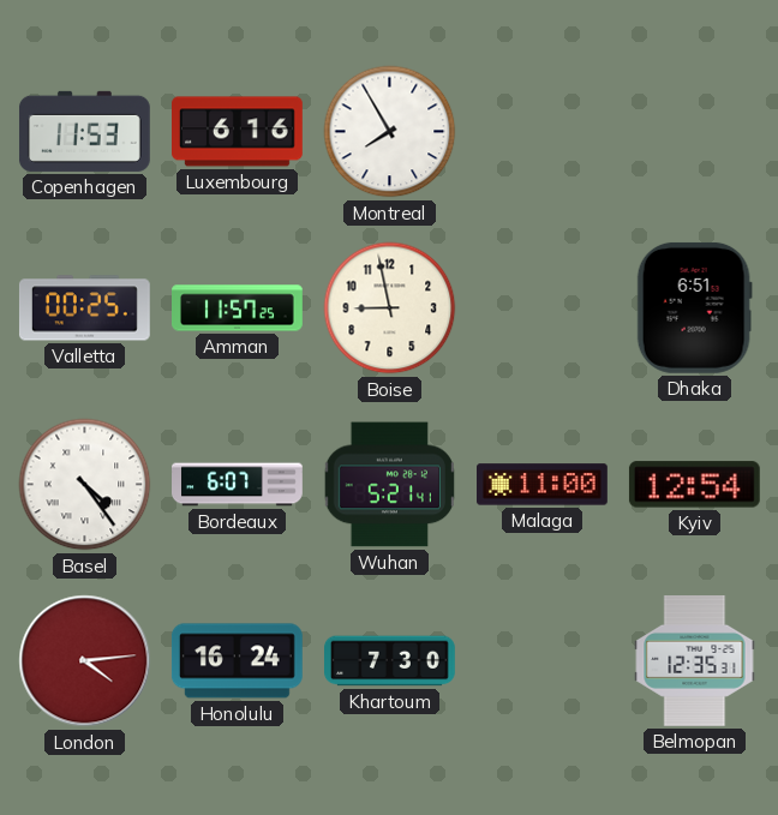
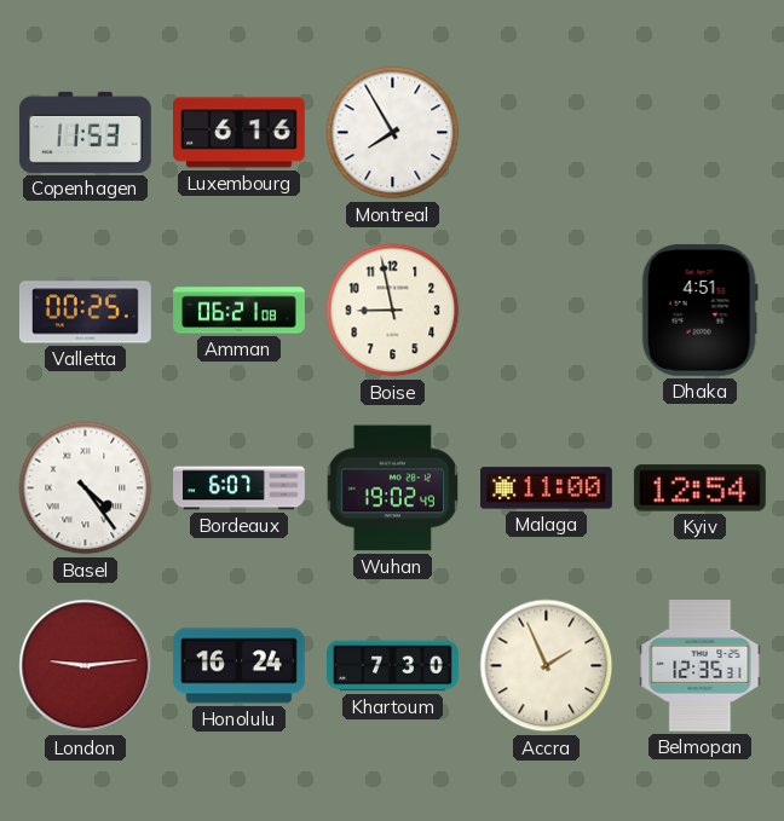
Amman: 11:57 -> 06:21 (240, 311)
Dhaka: 6:51 -> 4:51 (699, 310)
Wuhan: 5:21 -> 19:02 (392, 488)
London: 4:14 -> 9:14 (86, 666)
Accra: none -> 1:56 (547, 666)
